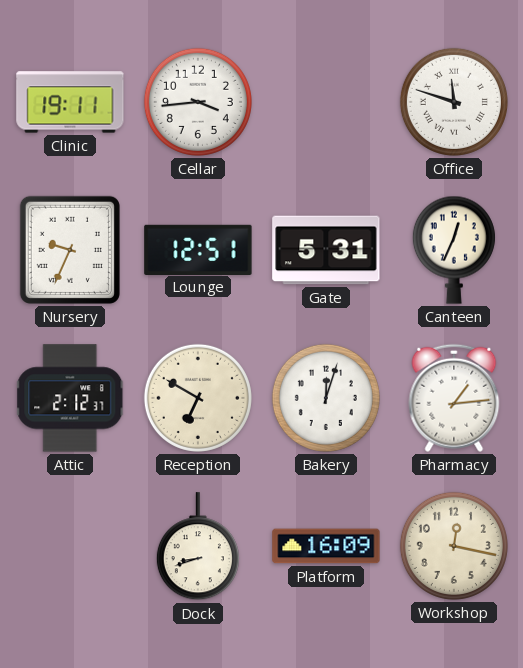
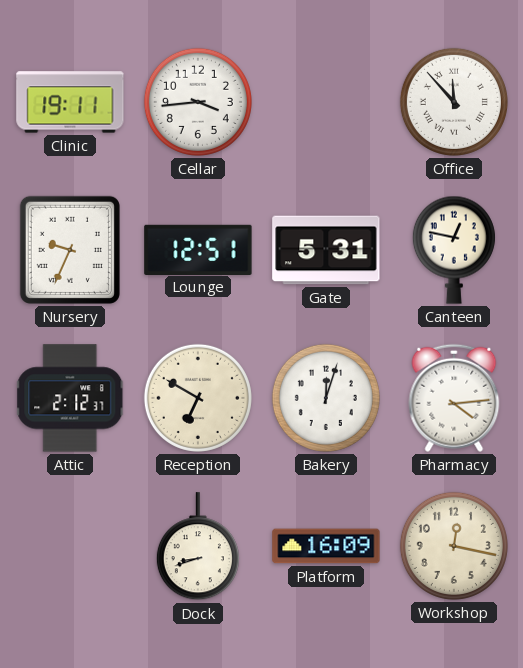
Office: 11:48 -> 11:53 (454, 102)
Canteen: 12:34 -> 12:47 (454, 250)
Pharmacy: 1:14 -> 4:14 (454, 398)
